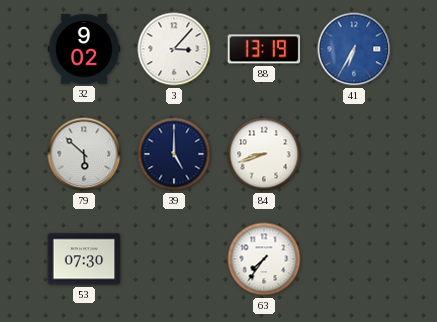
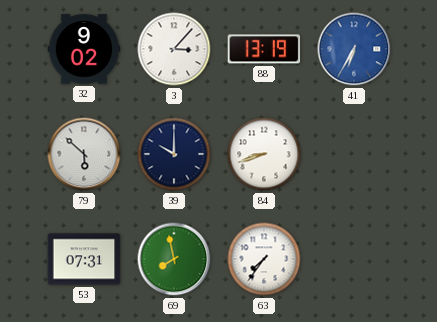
39: 5:00 -> 10:00 (174, 154)
53: 07:30 -> 07:31 (84, 259)
69: none -> 7:58 (174, 259)
